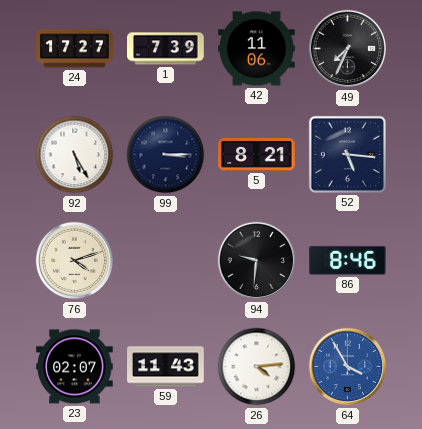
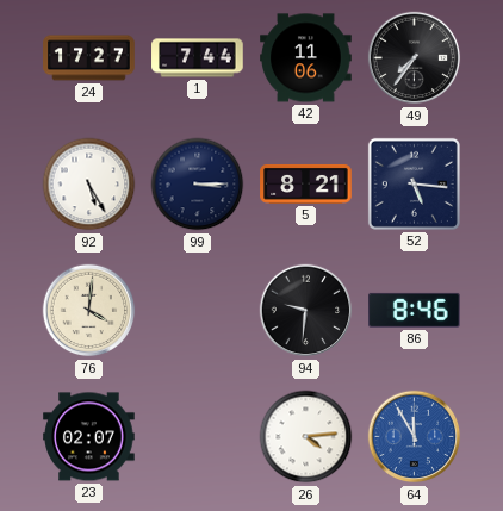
1: 7:39 -> 7:44 (198, 58)
49: 7:34 -> 7:36 (415, 58)
76: 4:12 -> 4:01 (89, 311)
59: 11:43 -> none (166, 367)
64: 3:55 -> 11:55 (415, 437)
